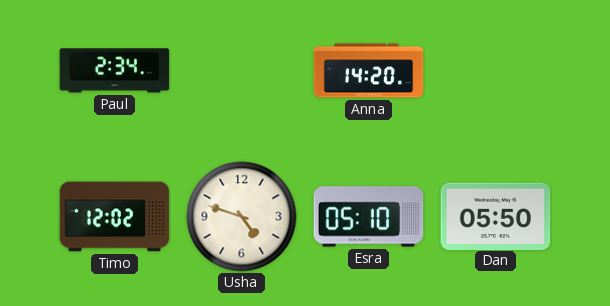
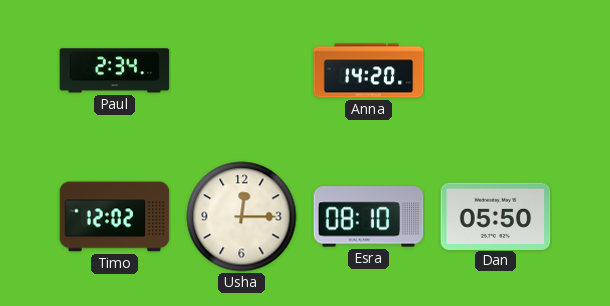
Usha: 4:48 -> 12:15 (242, 217)
Esra: 05:10 -> 08:10 (369, 217)
